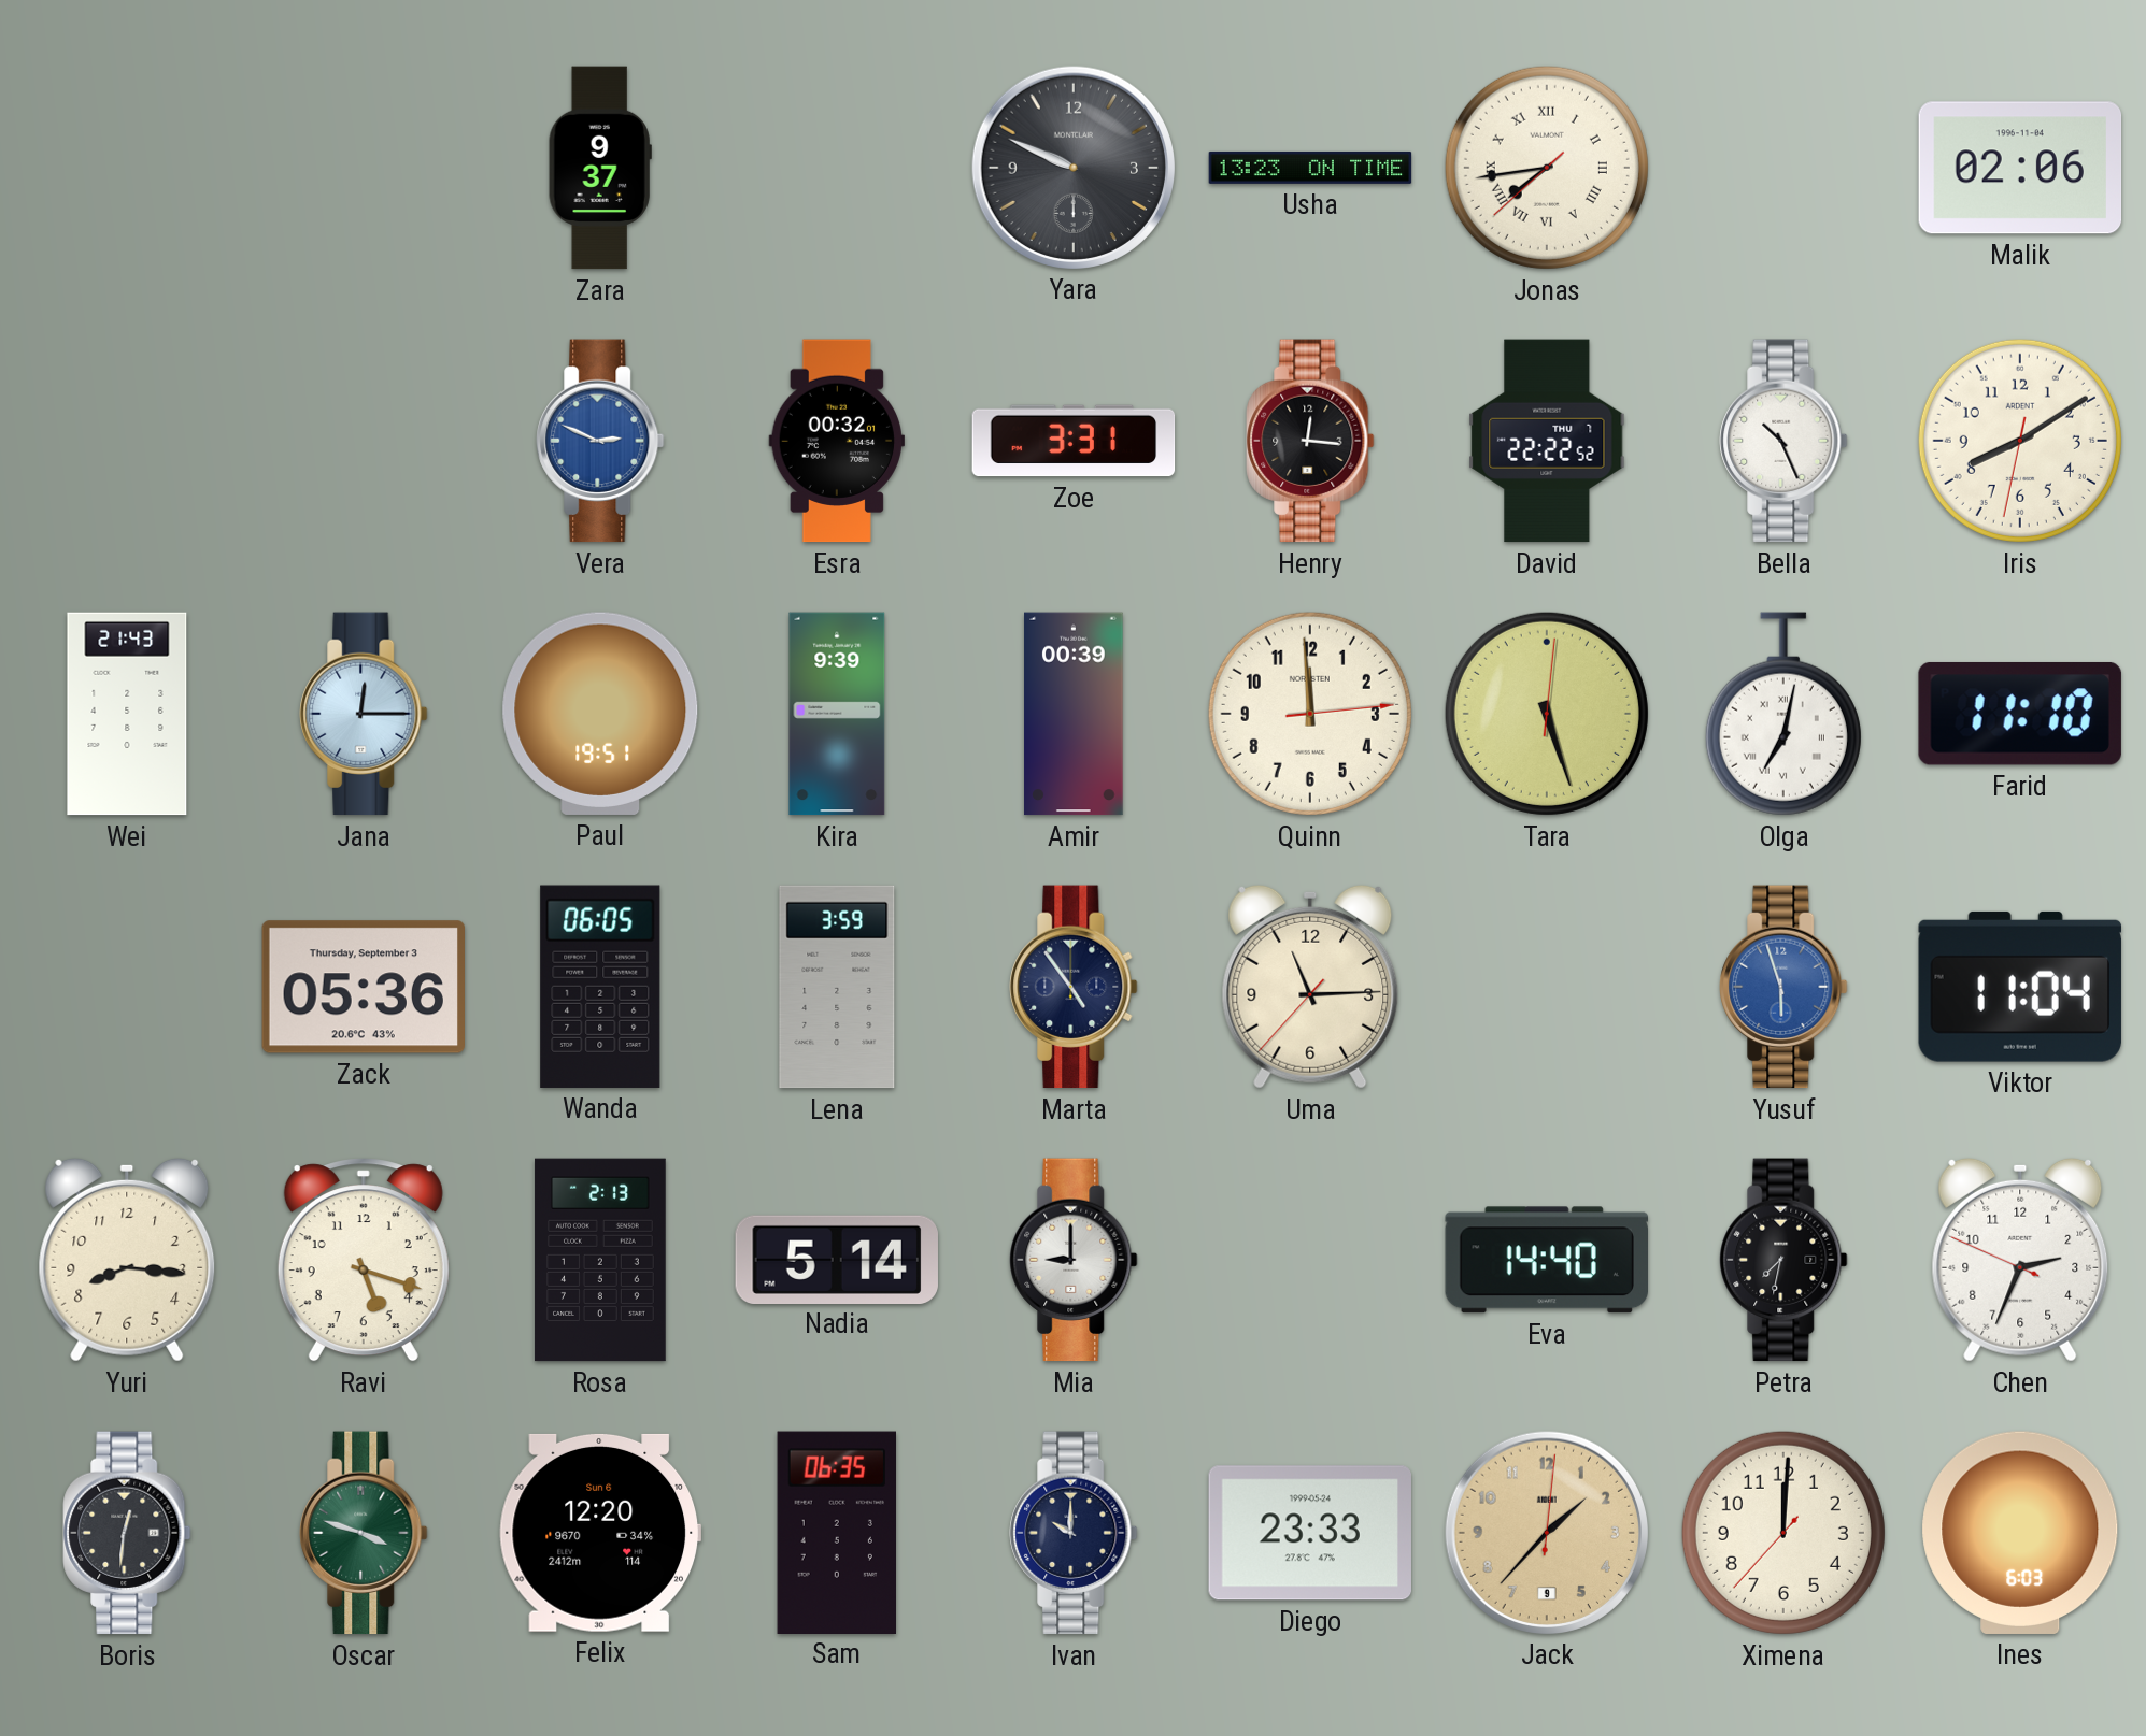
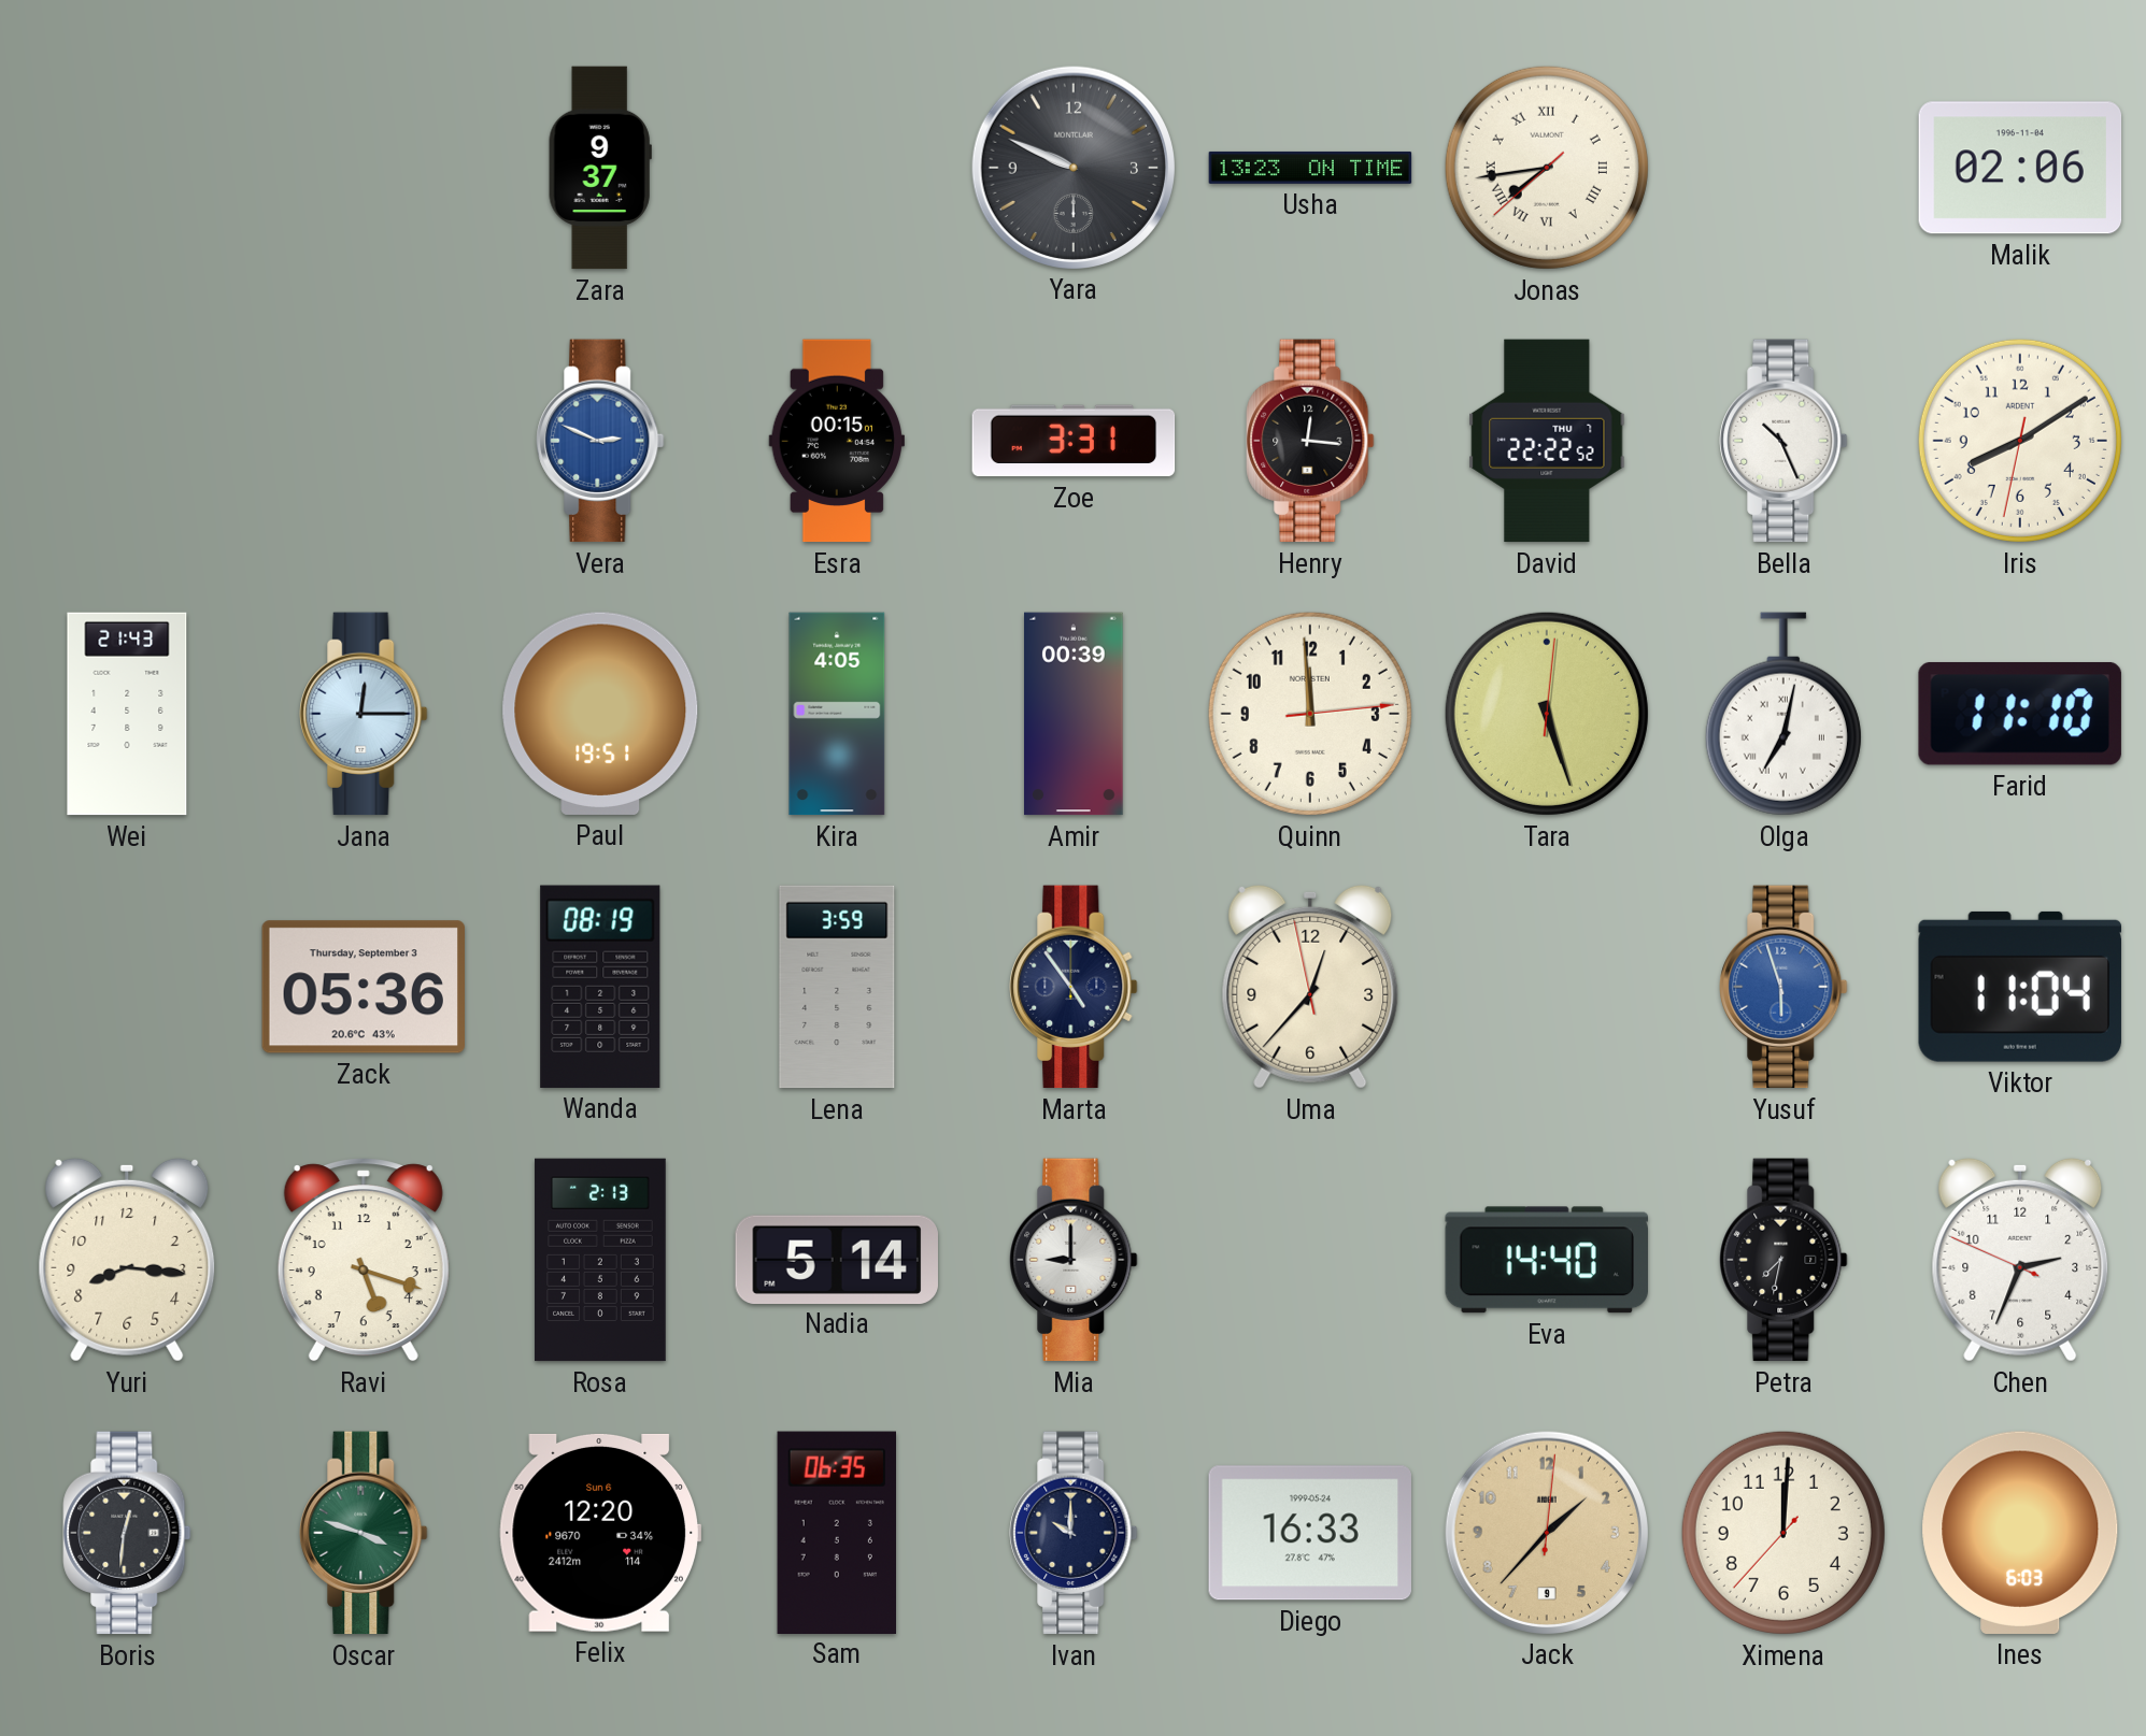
Esra: 00:32 -> 00:15 (836, 441)
Kira: 9:39 -> 4:05 (837, 714)
Wanda: 06:05 -> 08:19 (600, 987)
Uma: 11:14 -> 12:36 (1310, 987)
Diego: 23:33 -> 16:33 (1310, 1533)
